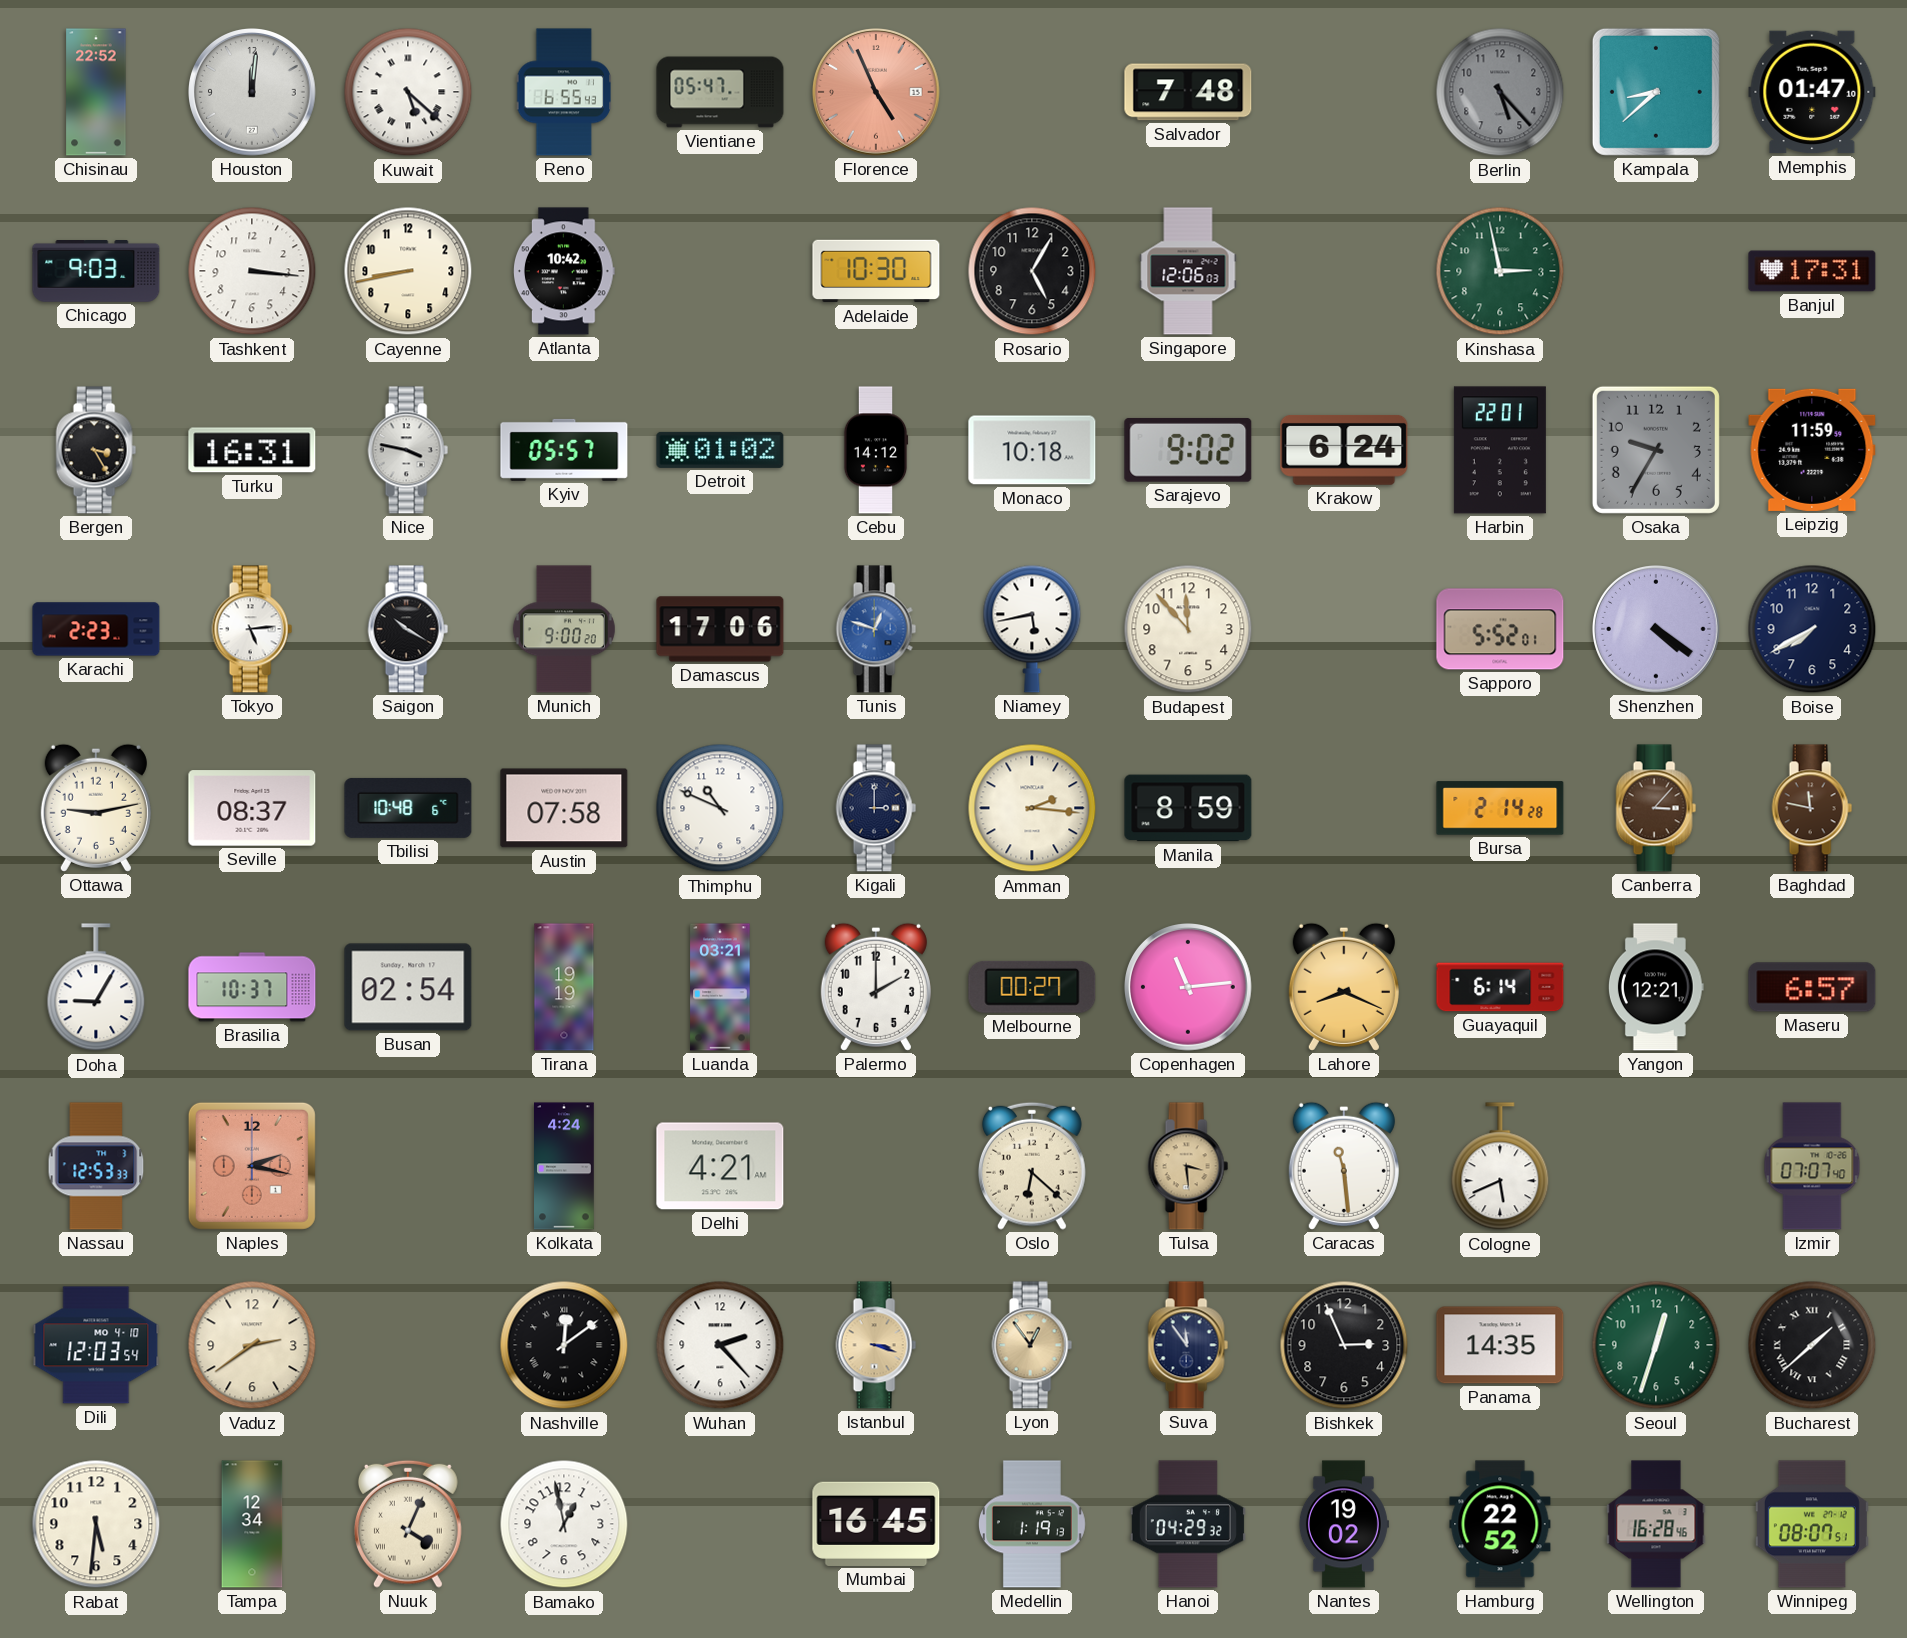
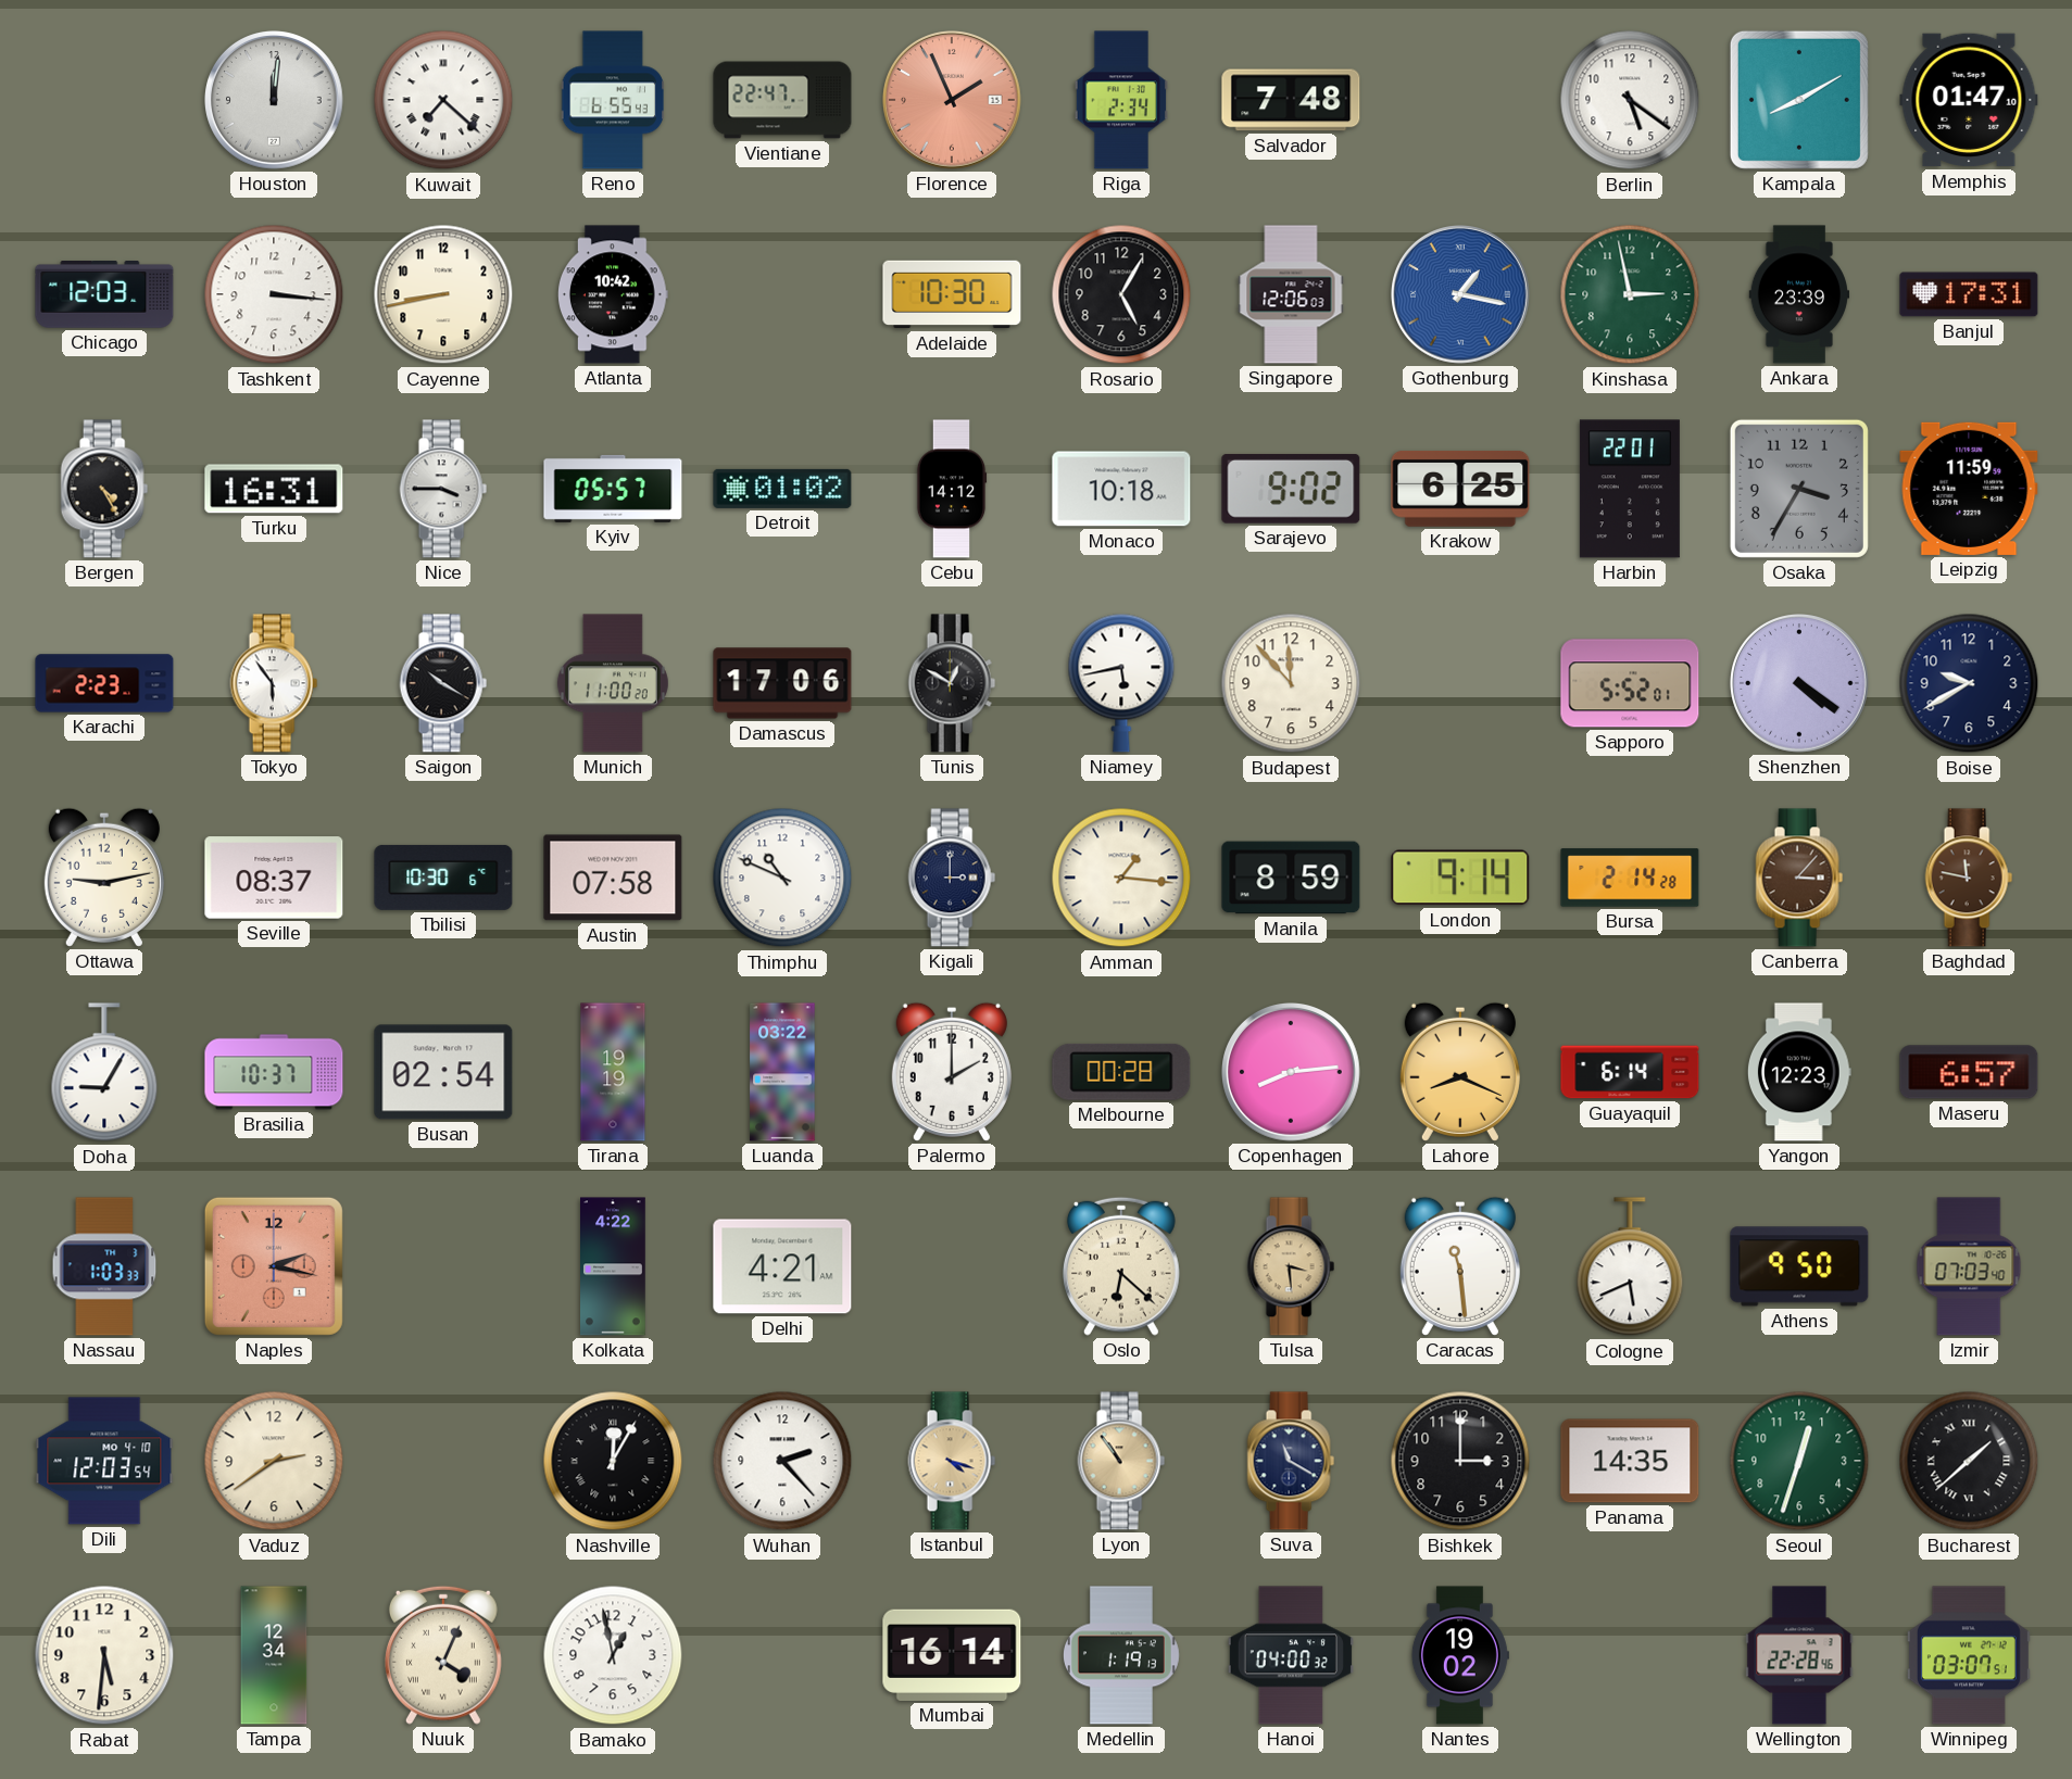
Chisinau: 22:52 -> none (96, 92)
Kuwait: 5:22 -> 7:22 (443, 100)
Vientiane: 05:47 -> 22:47 (782, 100)
Florence: 4:56 -> 1:56 (953, 101)
Riga: none -> 2:34 (1120, 100)
Berlin: 5:23 -> 5:21 (1630, 100)
Berlin dial: grey -> white (1630, 100)
Kampala: 8:38 -> 8:10 (1799, 100)
Chicago: 9:03 -> 12:03 (104, 295)
Gothenburg: none -> 1:17 (1461, 295)
Ankara: none -> 23:39 (1799, 294)
Bergen: 3:25 -> 4:25 (104, 489)
Nice: 3:47 -> 3:45 (443, 489)
Krakow: 6:24 -> 6:25 (1460, 489)
Osaka: 9:35 -> 3:35 (1799, 489)
Tokyo: 5:14 -> 5:54 (274, 683)
Munich: 9:00 -> 11:00 (613, 683)
Tunis: 12:48 -> 12:50 (952, 683)
Tunis dial: blue -> black (952, 683)
Boise: 7:40 -> 9:40 (1969, 683)
Tbilisi: 10:48 -> 10:30 (443, 878)
Amman: 2:16 -> 1:16 (1121, 878)
London: none -> 9:14 (1460, 878)
Luanda: 03:21 -> 03:22 (782, 1072)
Melbourne: 00:27 -> 00:28 (1121, 1072)
Copenhagen: 11:14 -> 8:14 (1292, 1073)
Yangon: 12:21 -> 12:23 (1799, 1072)
Nassau: 12:53 -> 1:03 (104, 1266)
Kolkata: 4:24 -> 4:22 (614, 1266)
Athens: none -> 9:50 (1799, 1266)
Izmir: 07:07 -> 07:03 (1969, 1266)
Nashville: 12:09 -> 12:05 (613, 1461)
Istanbul: 3:18 -> 4:18 (952, 1461)
Lyon: 12:54 -> 10:54 (1121, 1461)
Suva: 11:54 -> 11:20 (1291, 1461)
Bishkek: 2:56 -> 3:00 (1460, 1461)
Mumbai: 16:45 -> 16:14 (952, 1655)
Hanoi: 04:29 -> 04:00 (1291, 1655)
Hamburg: 22:52 -> none (1500, 1524)
Wellington: 16:28 -> 22:28 (1799, 1655)
Winnipeg: 08:07 -> 03:07 (1969, 1655)
